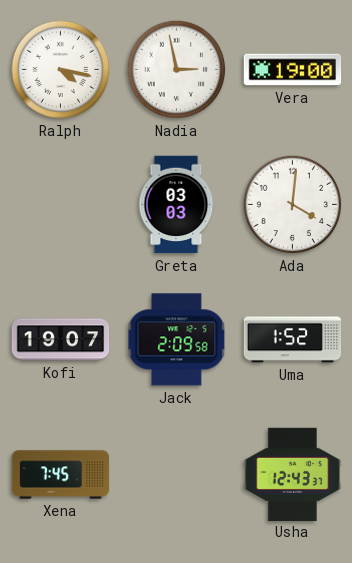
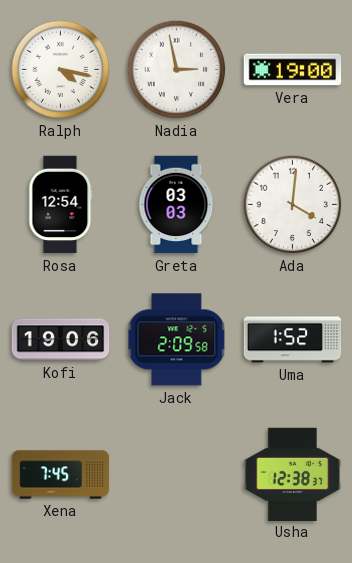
Rosa: none -> 12:54 (61, 205)
Kofi: 19:07 -> 19:06 (61, 340)
Usha: 12:43 -> 12:38 (293, 474)
